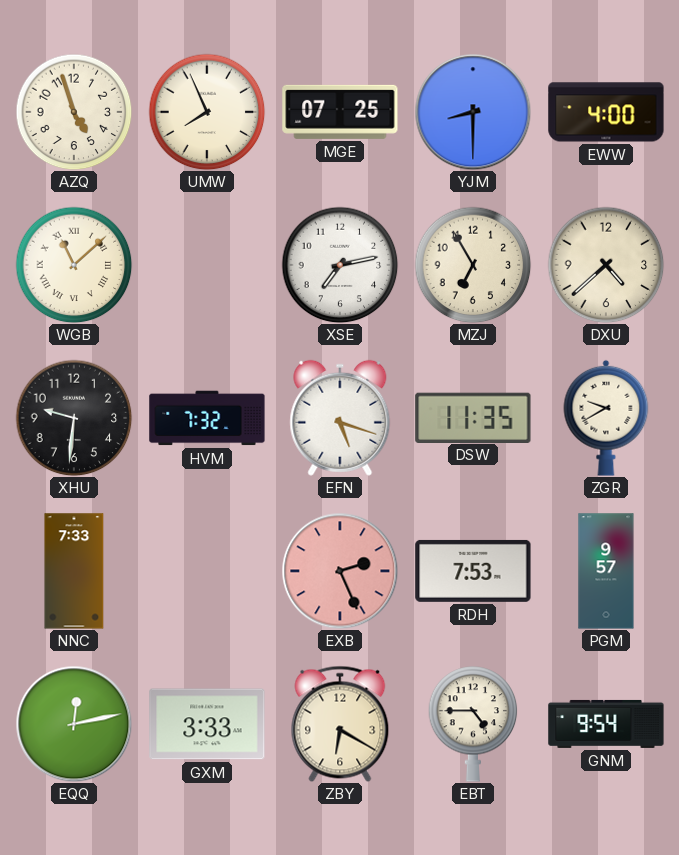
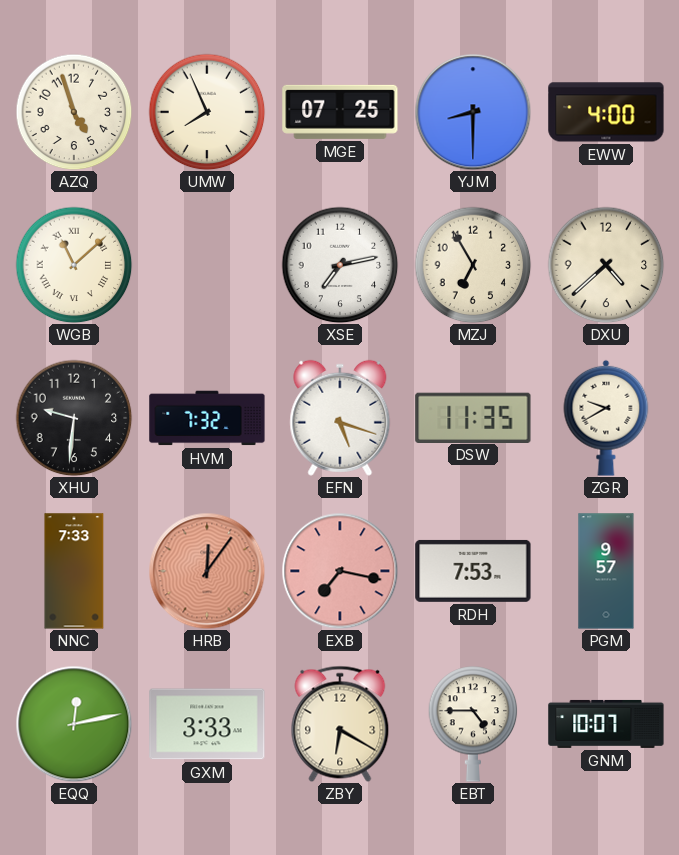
HRB: none -> 12:06 (207, 571)
EXB: 2:26 -> 7:17 (340, 571)
GNM: 9:54 -> 10:07 (606, 724)
